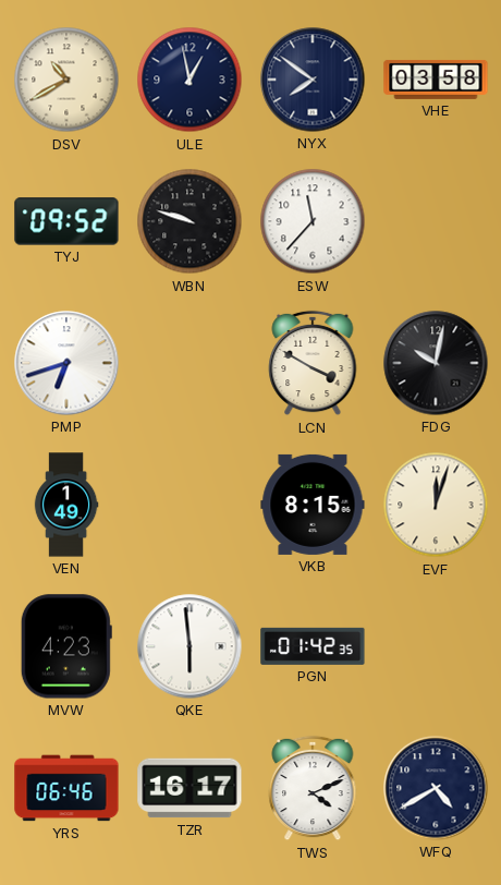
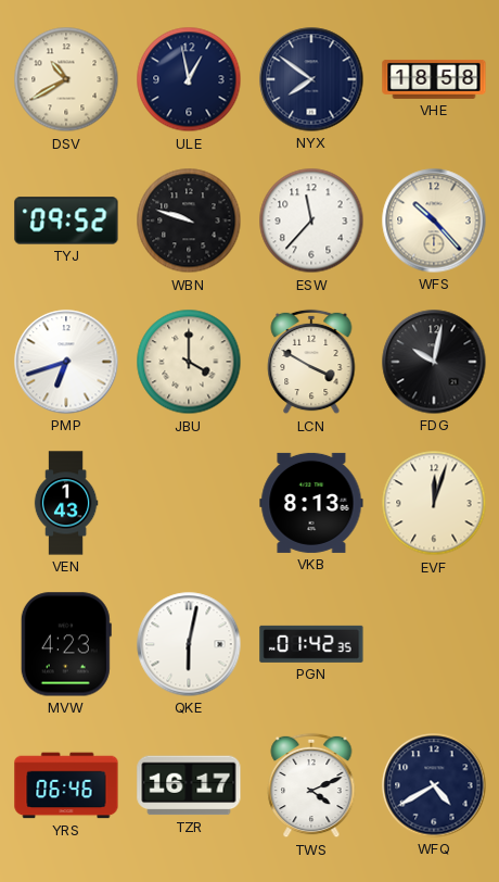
VHE: 03:58 -> 18:58 (434, 79)
WFS: none -> 10:23 (434, 220)
JBU: none -> 4:00 (189, 362)
VEN: 1:49 -> 1:43 (66, 503)
VKB: 8:15 -> 8:13 (311, 503)
QKE: 5:59 -> 6:02 (189, 644)
